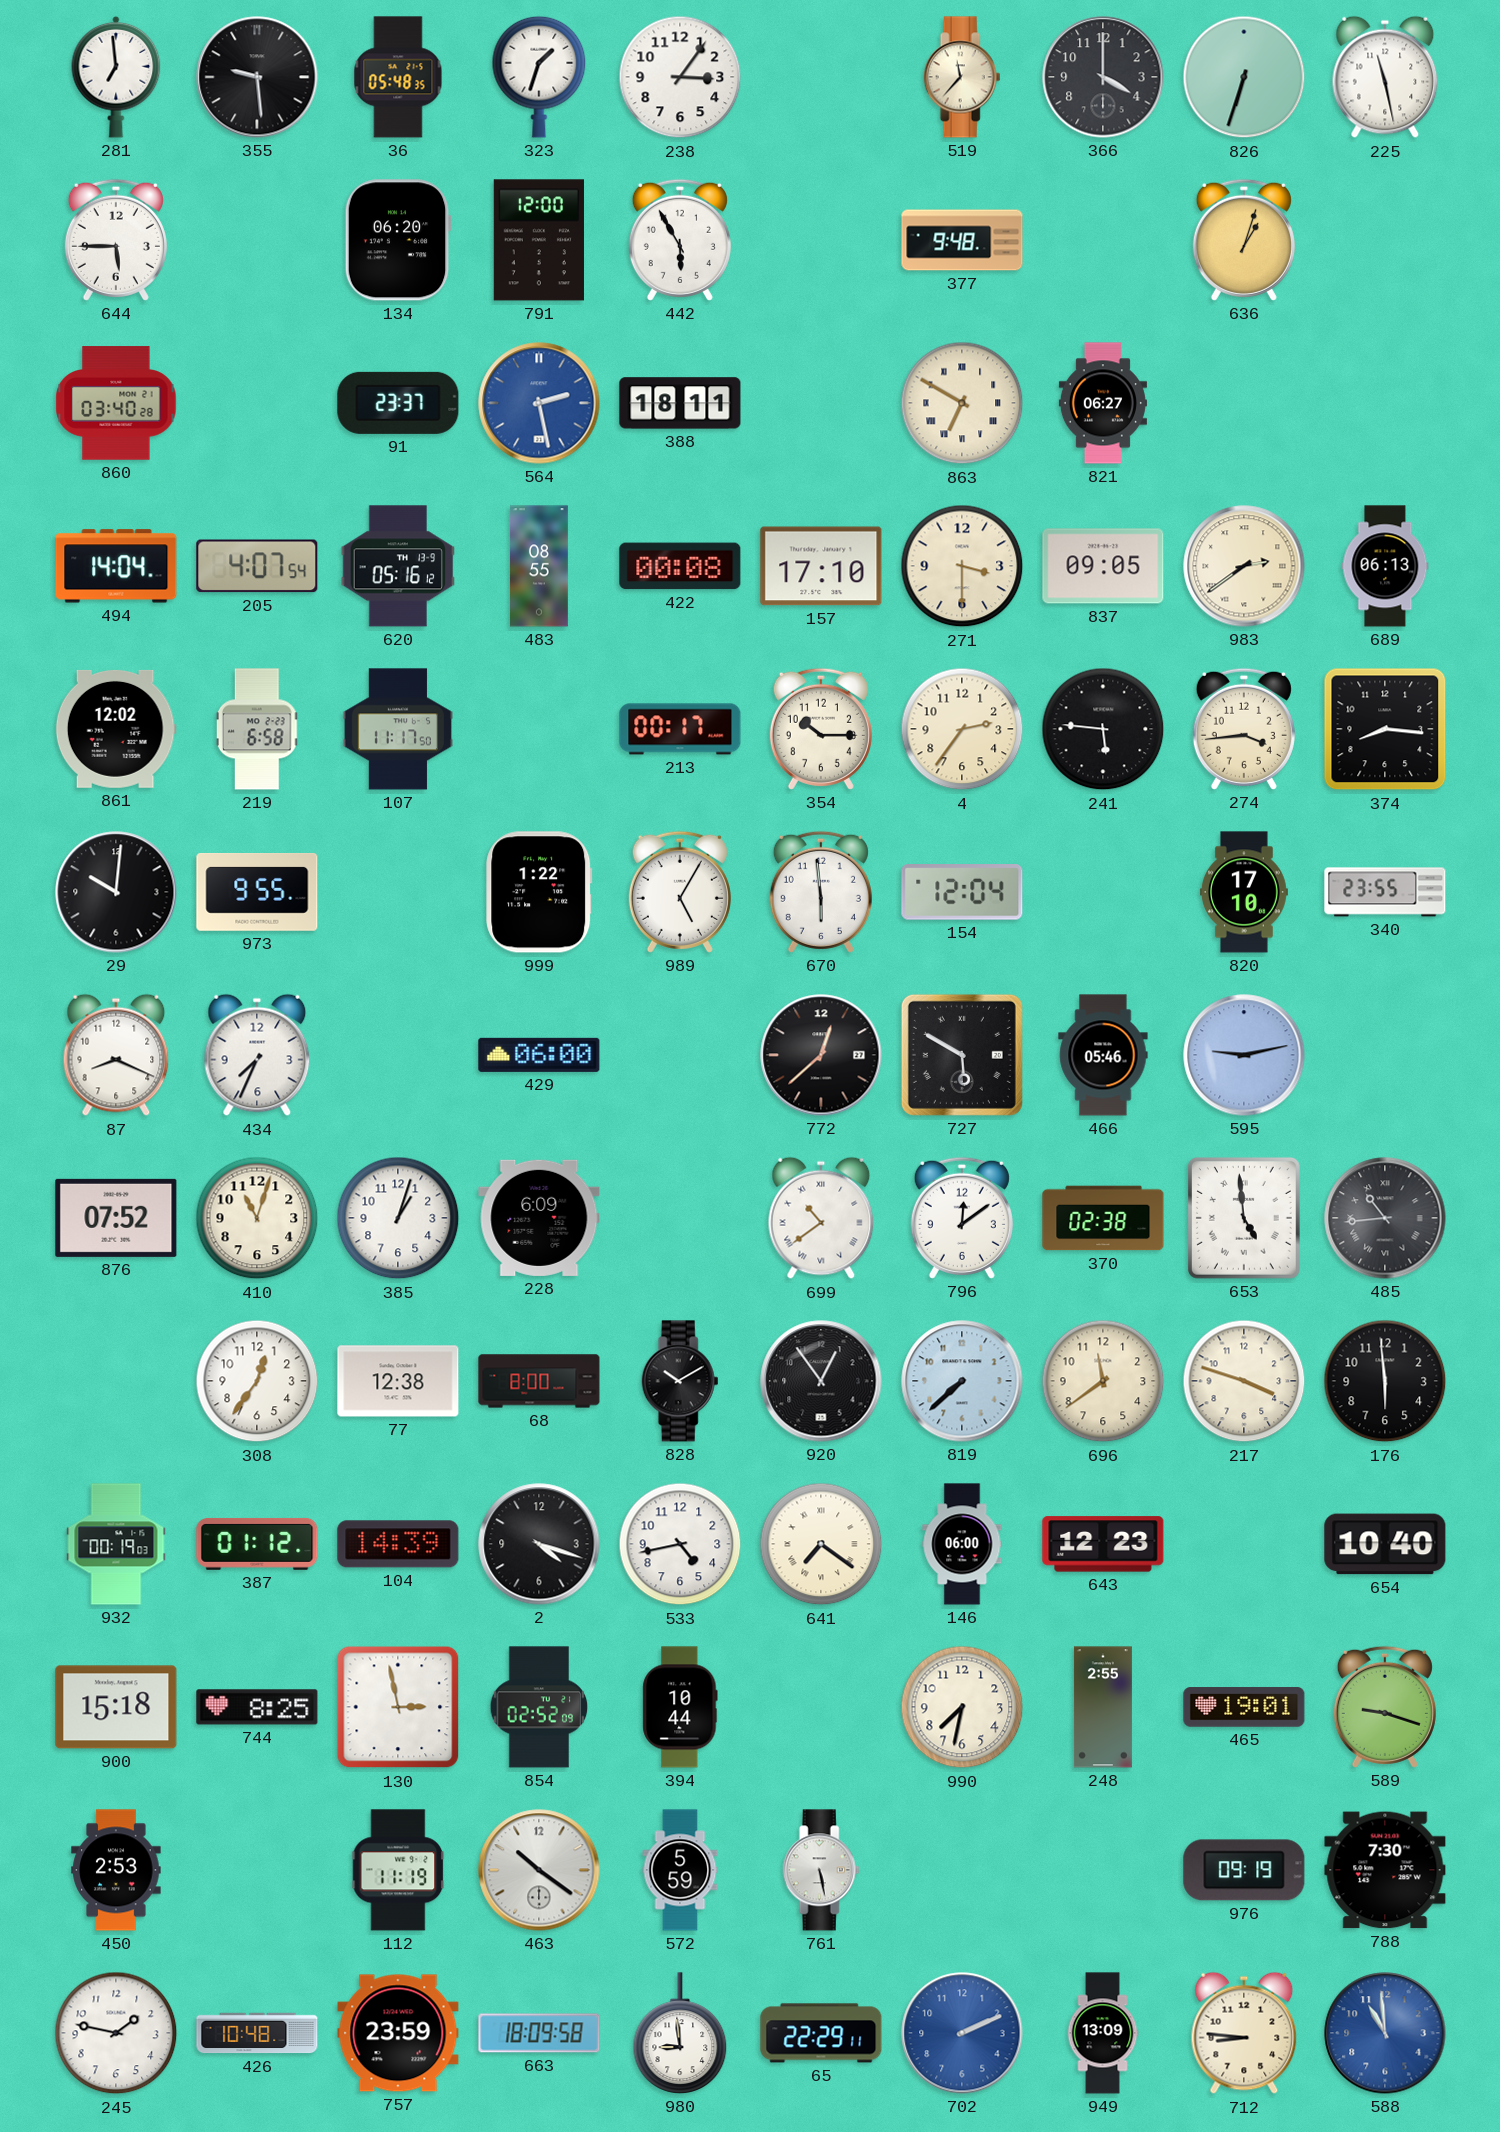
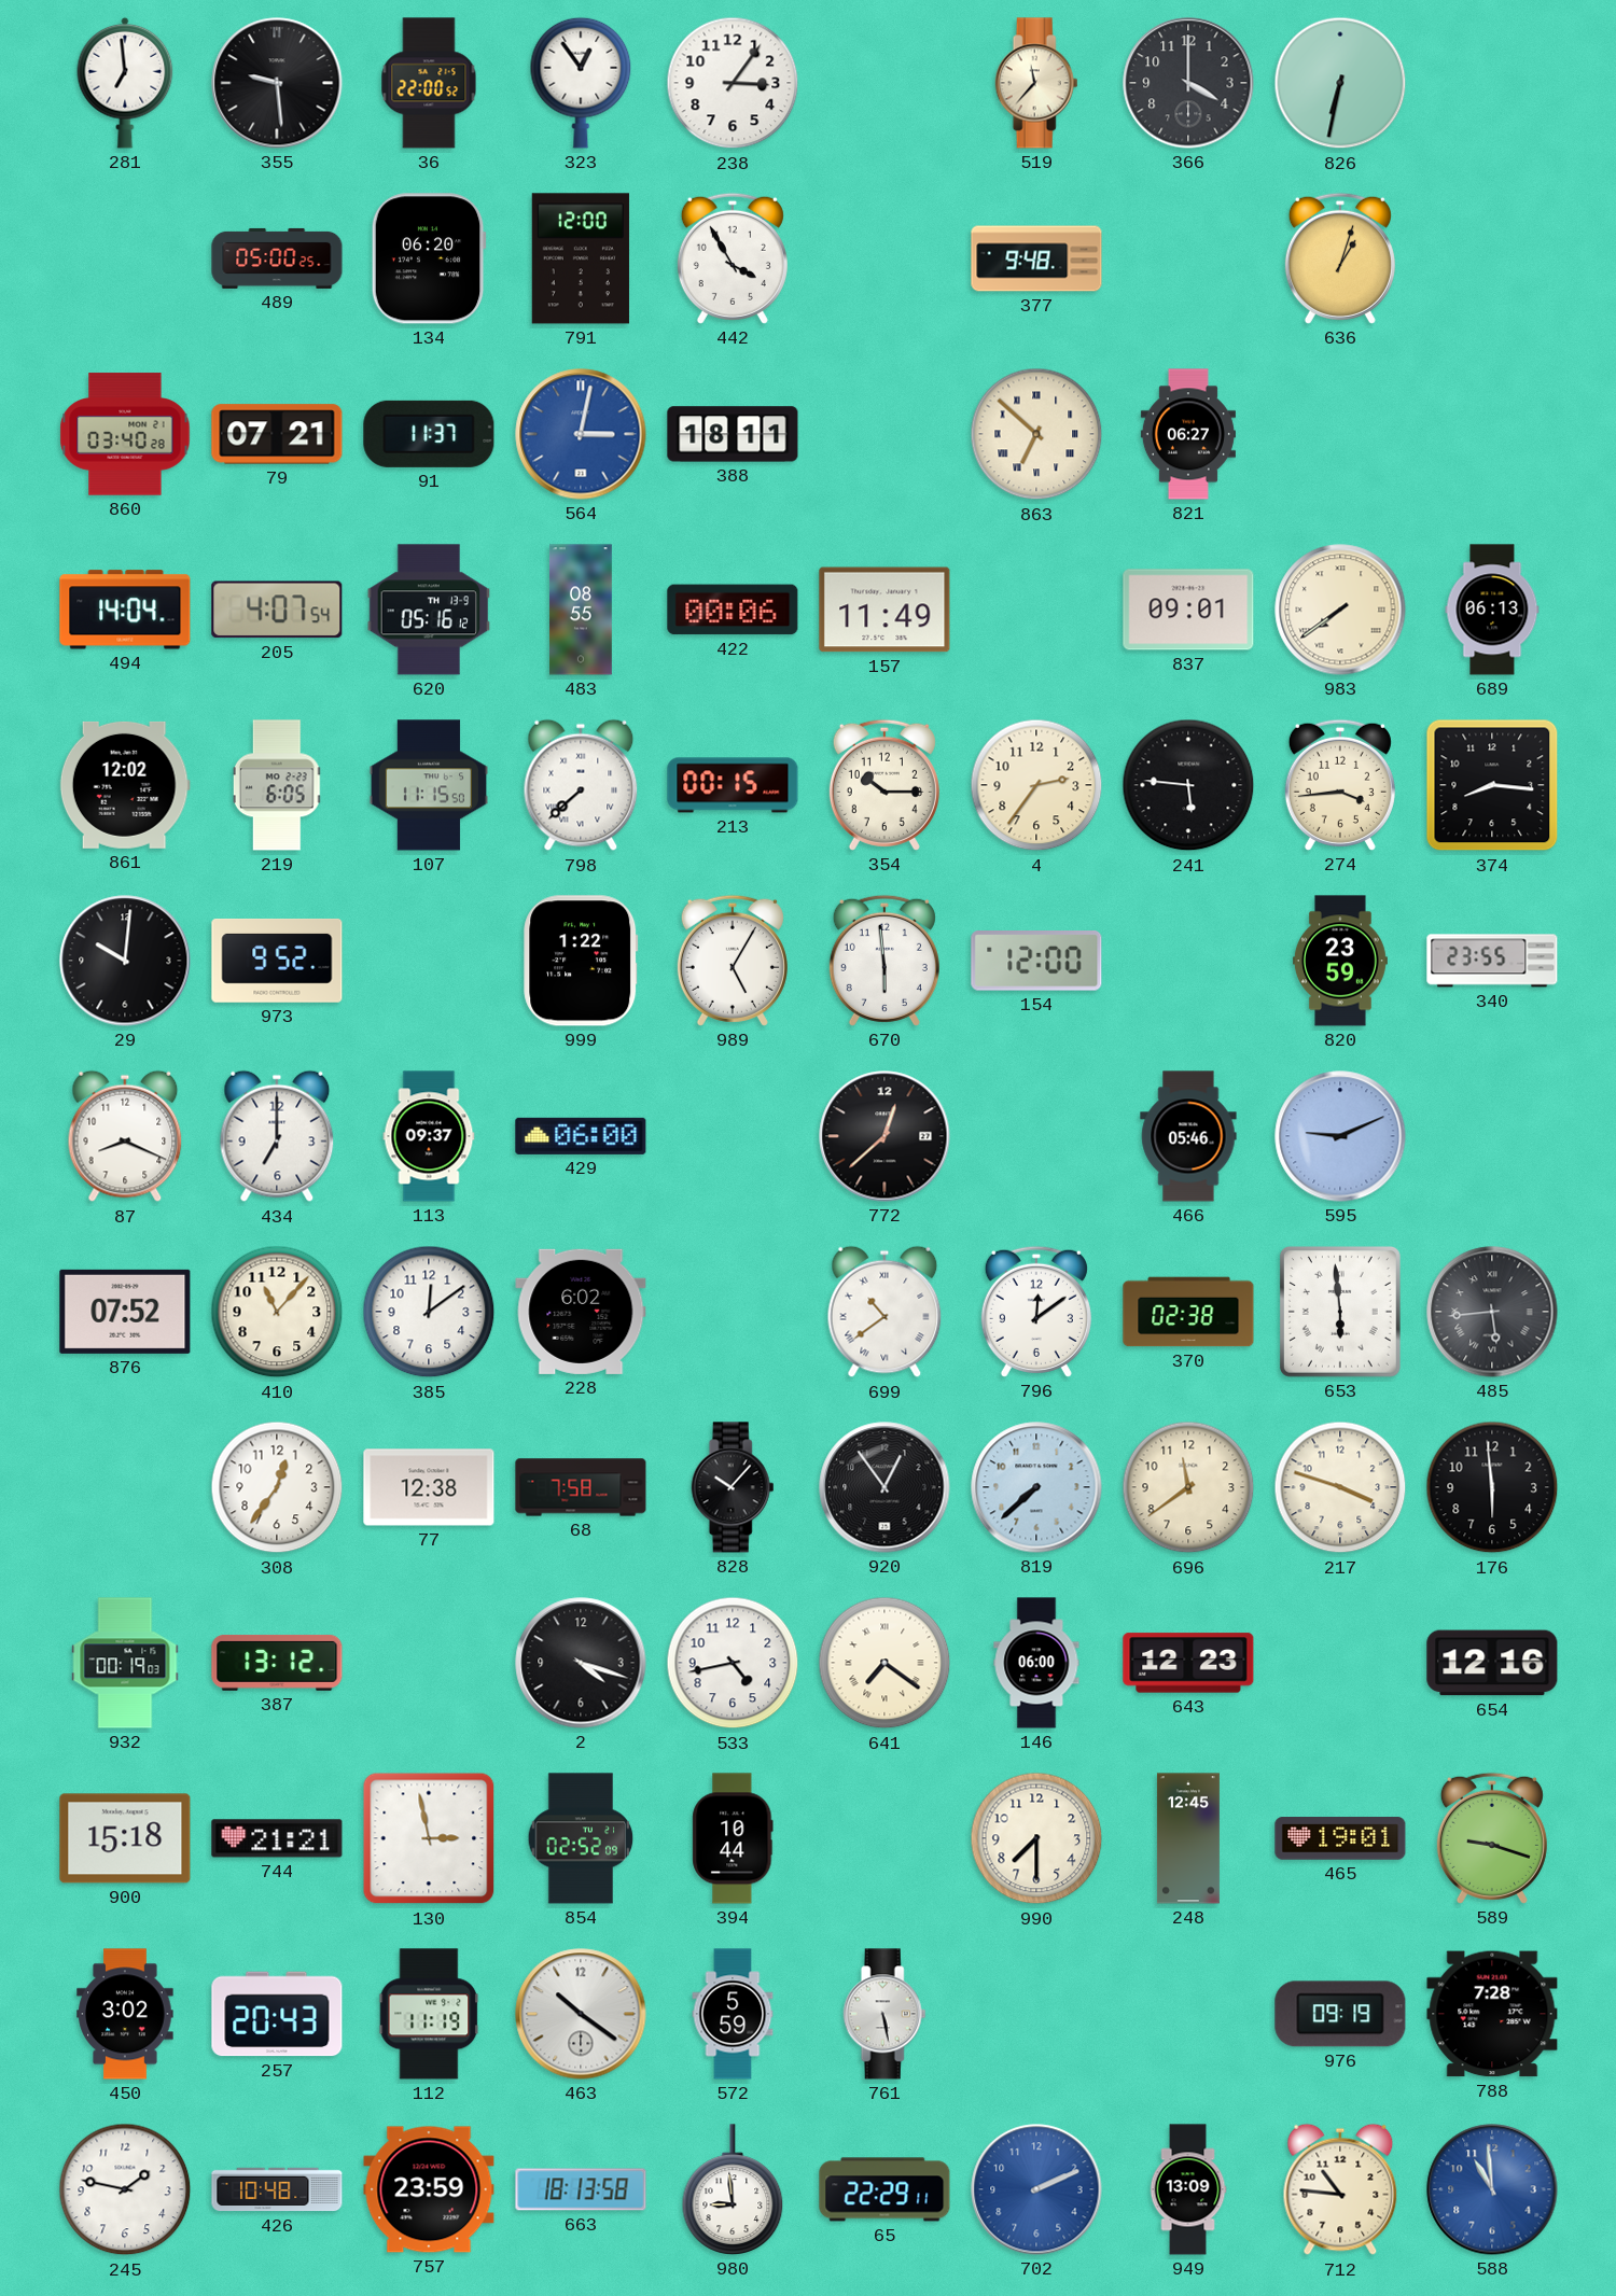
36: 05:48 -> 22:00 (429, 83)
323: 1:33 -> 12:54 (581, 83)
826: 6:33 -> 6:32 (1340, 83)
225: 11:28 -> none (1385, 77)
644: 5:45 -> none (116, 240)
489: none -> 05:00 (277, 258)
442: 5:55 -> 3:55 (733, 258)
79: none -> 07:21 (277, 434)
91: 23:37 -> 11:37 (429, 434)
564: 2:28 -> 3:02 (581, 434)
863: 6:50 -> 6:52 (1036, 434)
422: 00:08 -> 00:06 (733, 610)
157: 17:10 -> 11:49 (884, 610)
271: 3:30 -> none (962, 566)
837: 09:05 -> 09:01 (1188, 610)
983: 2:39 -> 7:39 (1340, 610)
219: 6:58 -> 6:05 (277, 785)
107: 11:17 -> 11:15 (429, 785)
798: none -> 7:38 (581, 785)
213: 00:17 -> 00:15 (733, 785)
973: 9:55 -> 9:52 (277, 962)
154: 12:04 -> 12:00 (1036, 961)
820: 17:10 -> 23:59 (1340, 961)
434: 7:34 -> 7:00 (277, 1136)
113: none -> 09:37 (429, 1136)
727: 5:50 -> none (962, 1055)
595: 9:13 -> 9:11 (1340, 1136)
410: 11:03 -> 11:07 (277, 1312)
385: 1:03 -> 12:09 (429, 1312)
228: 6:09 -> 6:02 (581, 1312)
653: 4:59 -> 5:59 (1340, 1312)
485: 10:44 -> 5:44 (1492, 1312)
68: 8:00 -> 7:58 (581, 1487)
828: 10:10 -> 10:07 (733, 1487)
387: 01:12 -> 13:12 (277, 1663)
104: 14:39 -> none (398, 1544)
654: 10:40 -> 12:16 (1492, 1663)
744: 8:25 -> 21:21 (277, 1838)
990: 7:32 -> 7:30 (1036, 1838)
248: 2:55 -> 12:45 (1188, 1838)
450: 2:53 -> 3:02 (125, 2014)
257: none -> 20:43 (277, 2014)
788: 7:30 -> 7:28 (1492, 2014)
663: 18:09 -> 18:13 (581, 2189)
712: 8:46 -> 10:46 (1340, 2189)
